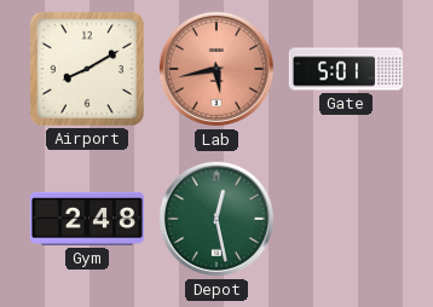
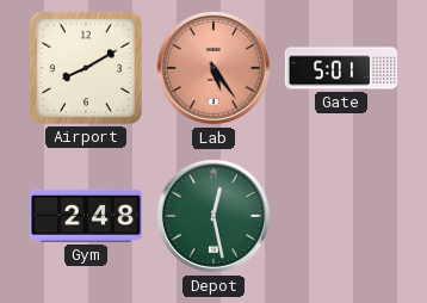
Lab: 5:43 -> 5:24 (213, 68)
